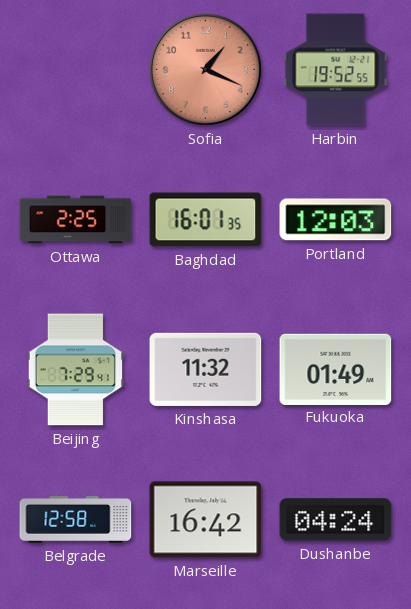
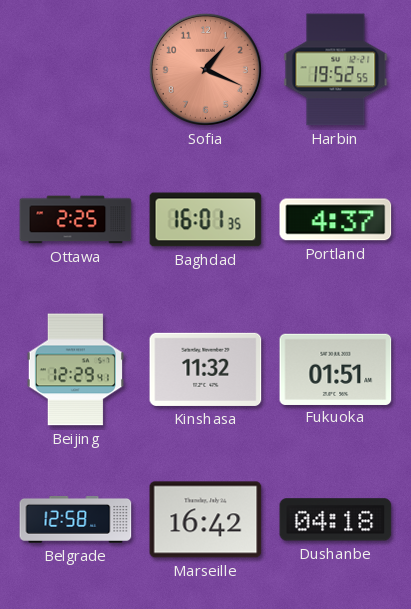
Portland: 12:03 -> 4:37 (336, 220)
Beijing: 7:29 -> 12:29 (75, 370)
Fukuoka: 01:49 -> 01:51 (336, 369)
Dushanbe: 04:24 -> 04:18 (336, 520)
